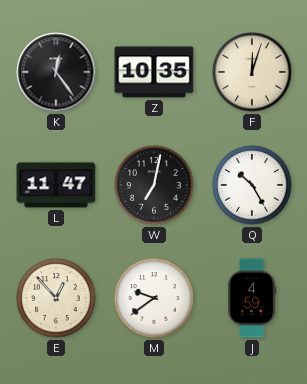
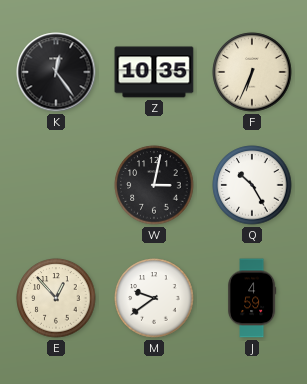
F: 12:03 -> 6:34 (252, 72)
L: 11:47 -> none (56, 185)
W: 7:02 -> 3:02 (154, 185)
